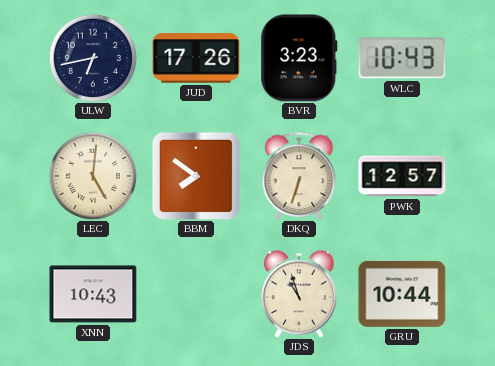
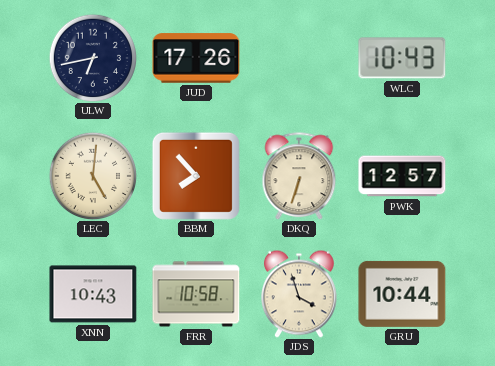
BVR: 3:23 -> none (299, 58)
BBM: 7:51 -> 7:53 (196, 176)
FRR: none -> 10:58 (196, 294)
JDS: 10:57 -> 3:57 (300, 294)
